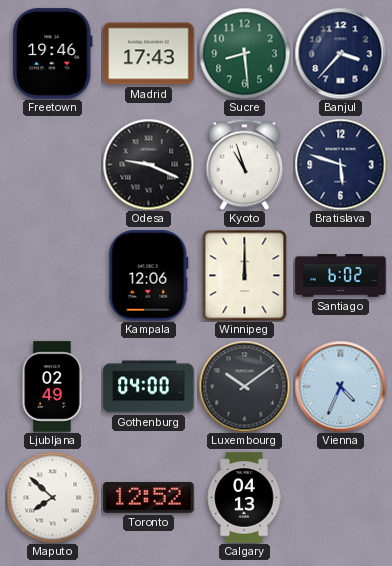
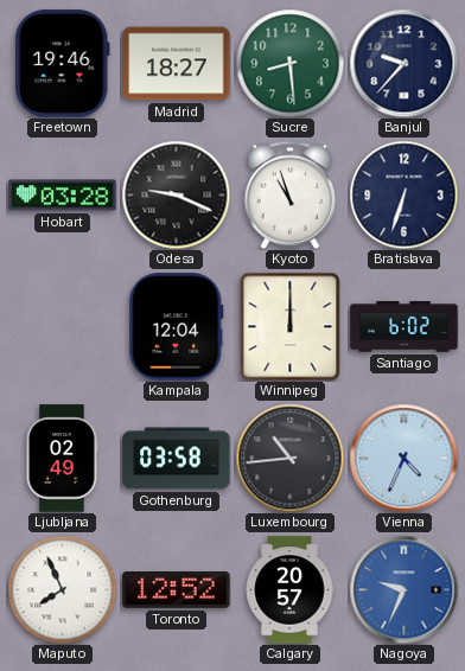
Madrid: 17:43 -> 18:27 (177, 64)
Banjul: 3:37 -> 9:37 (403, 63)
Hobart: none -> 03:28 (63, 196)
Bratislava: 5:48 -> 6:33 (403, 194)
Kampala: 12:06 -> 12:04 (177, 327)
Gothenburg: 04:00 -> 03:58 (177, 459)
Luxembourg: 10:09 -> 10:44 (289, 458)
Maputo: 7:52 -> 7:56 (62, 589)
Calgary: 04:13 -> 20:57 (289, 590)
Nagoya: none -> 9:34 (403, 589)
